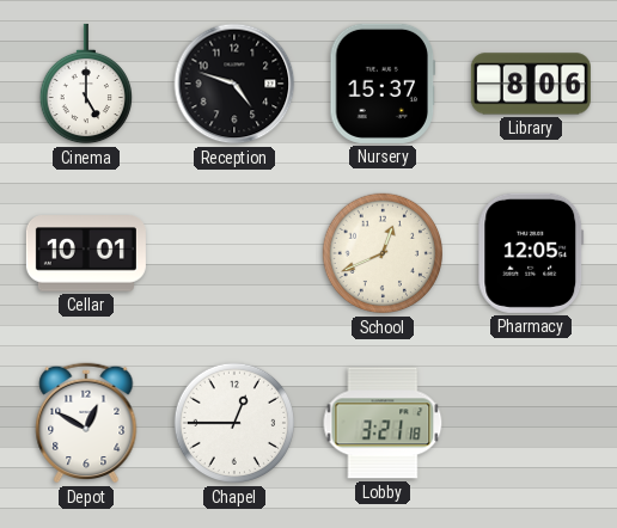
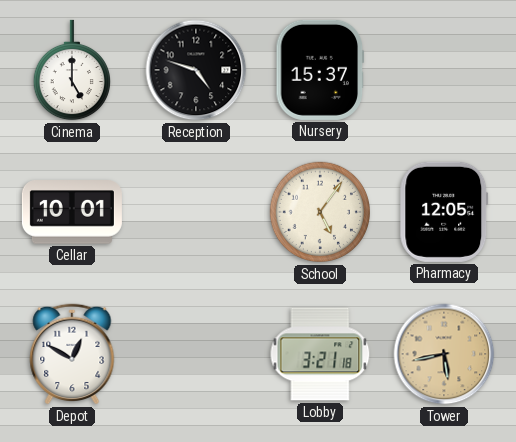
Library: 8:06 -> none (531, 84)
School: 12:41 -> 5:06 (320, 212)
Chapel: 12:45 -> none (234, 423)
Tower: none -> 5:43 (444, 354)
